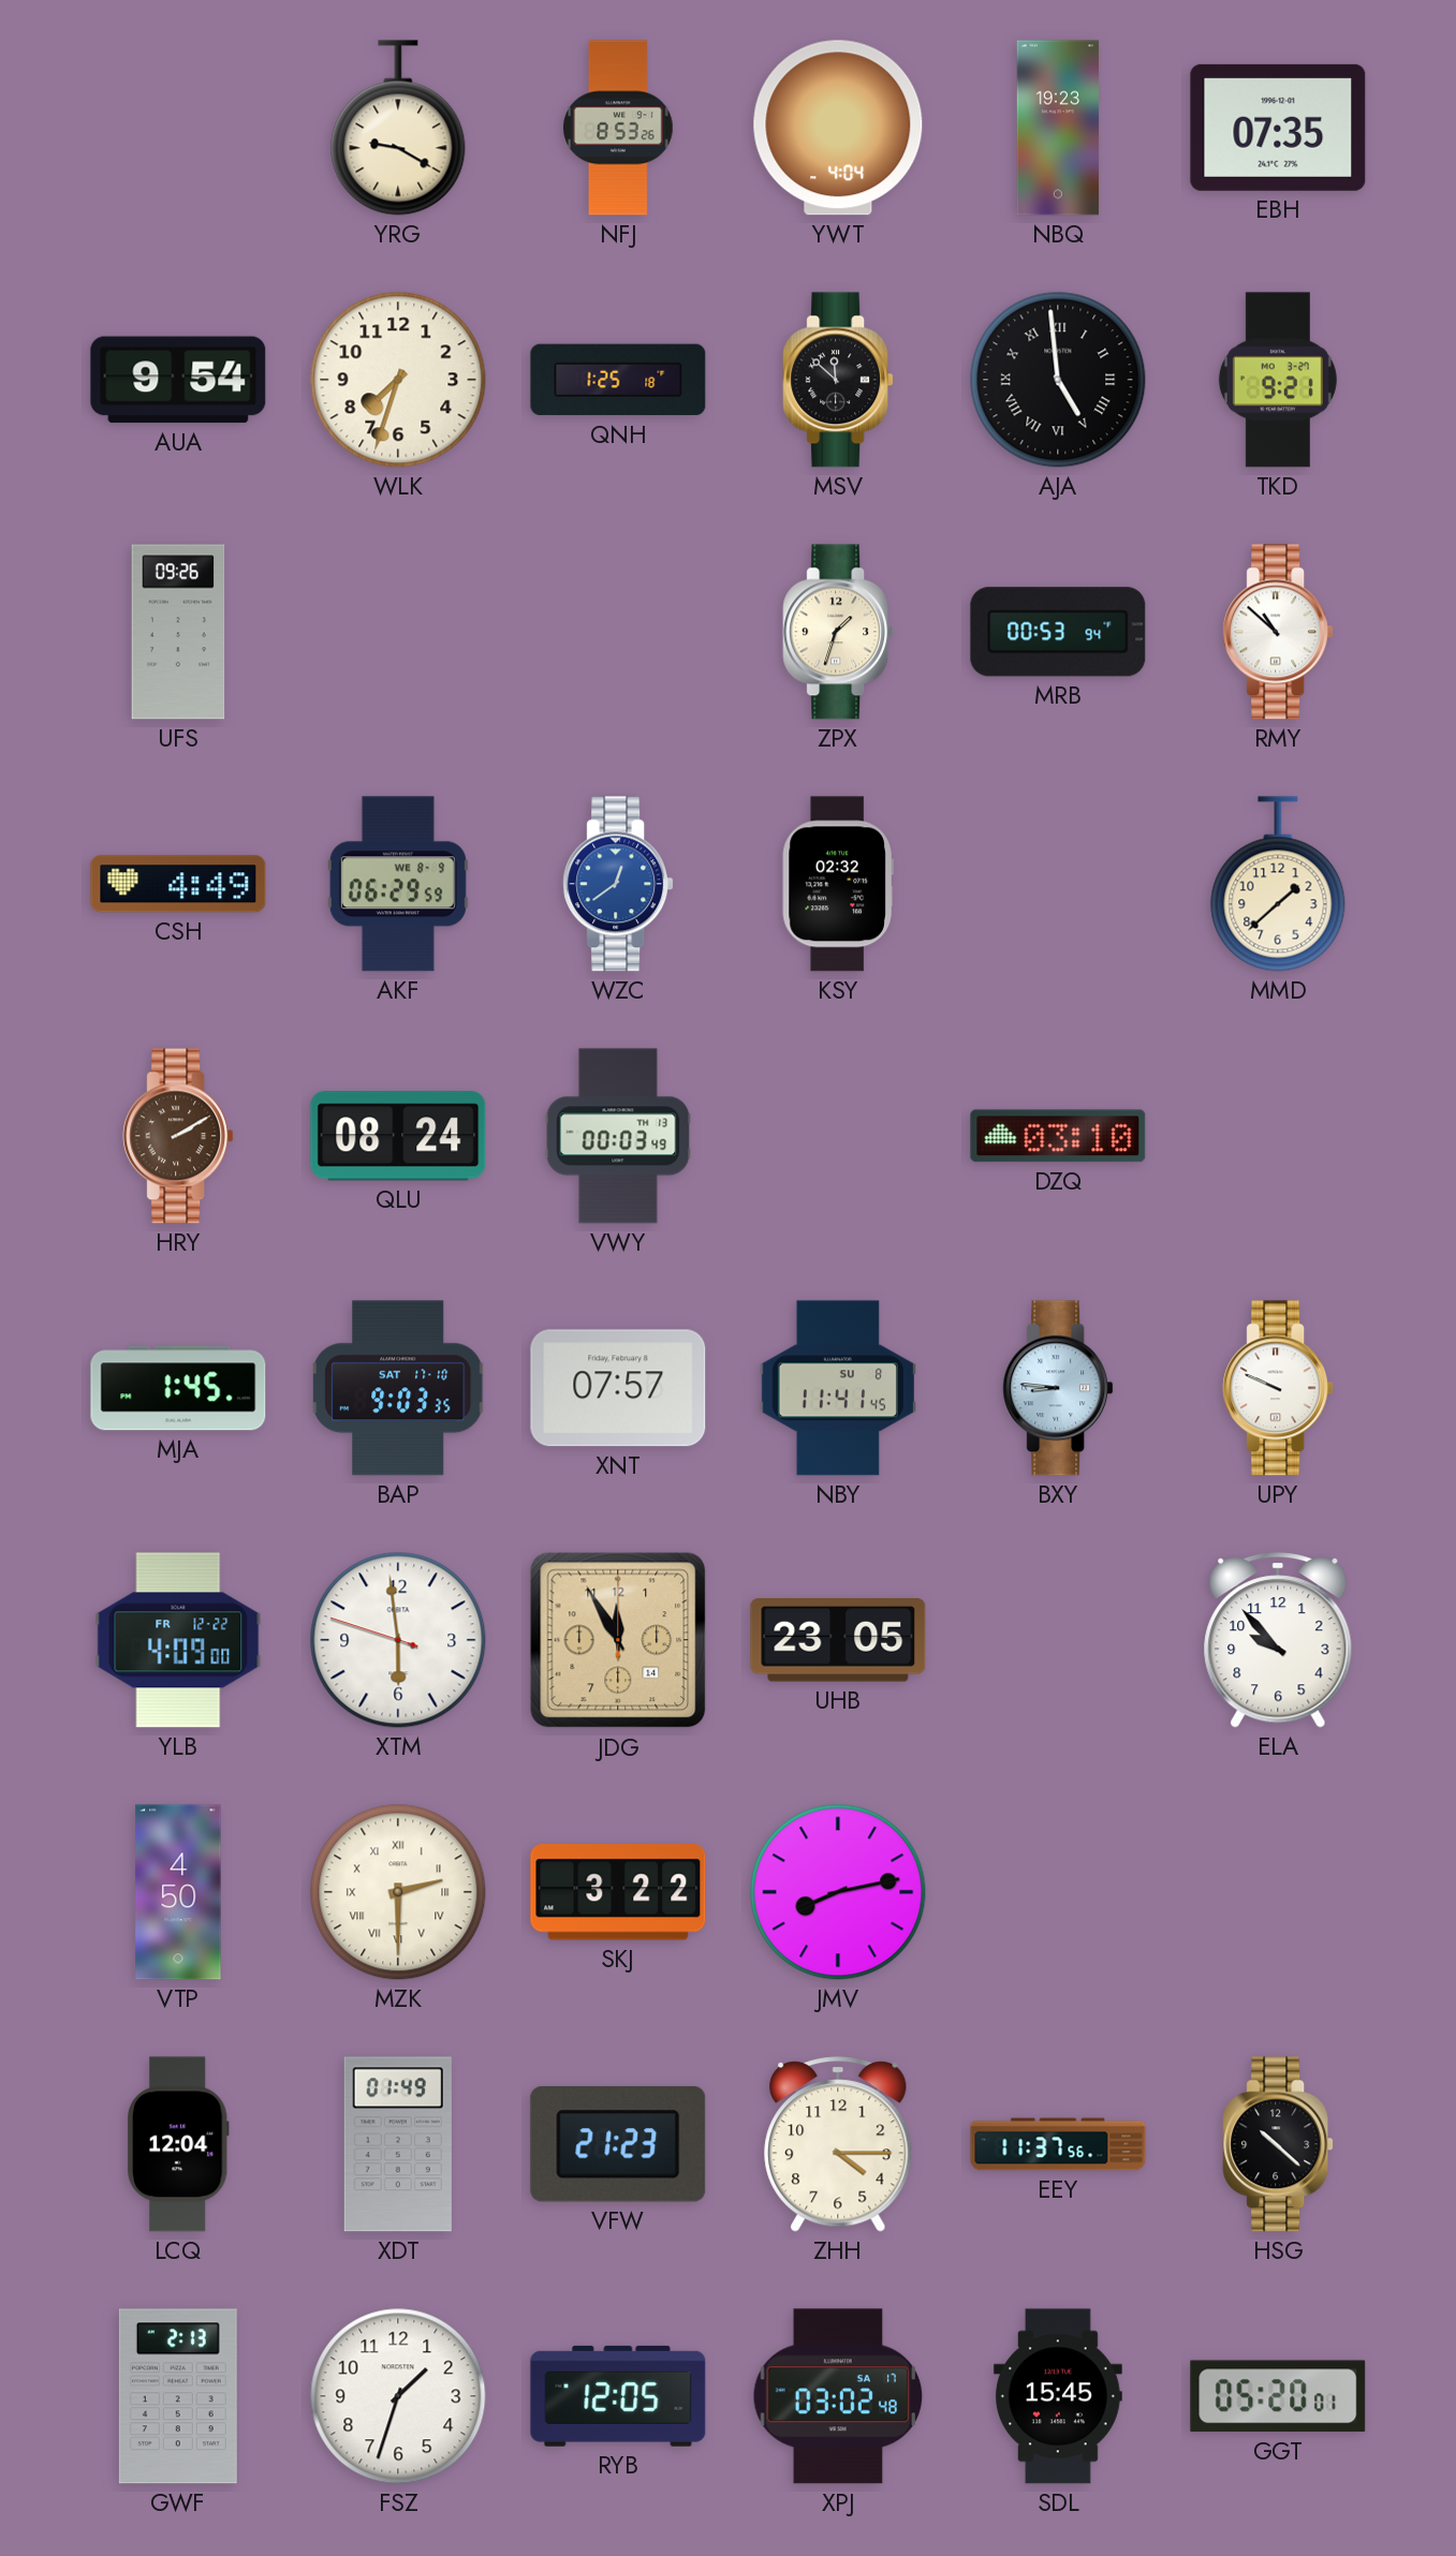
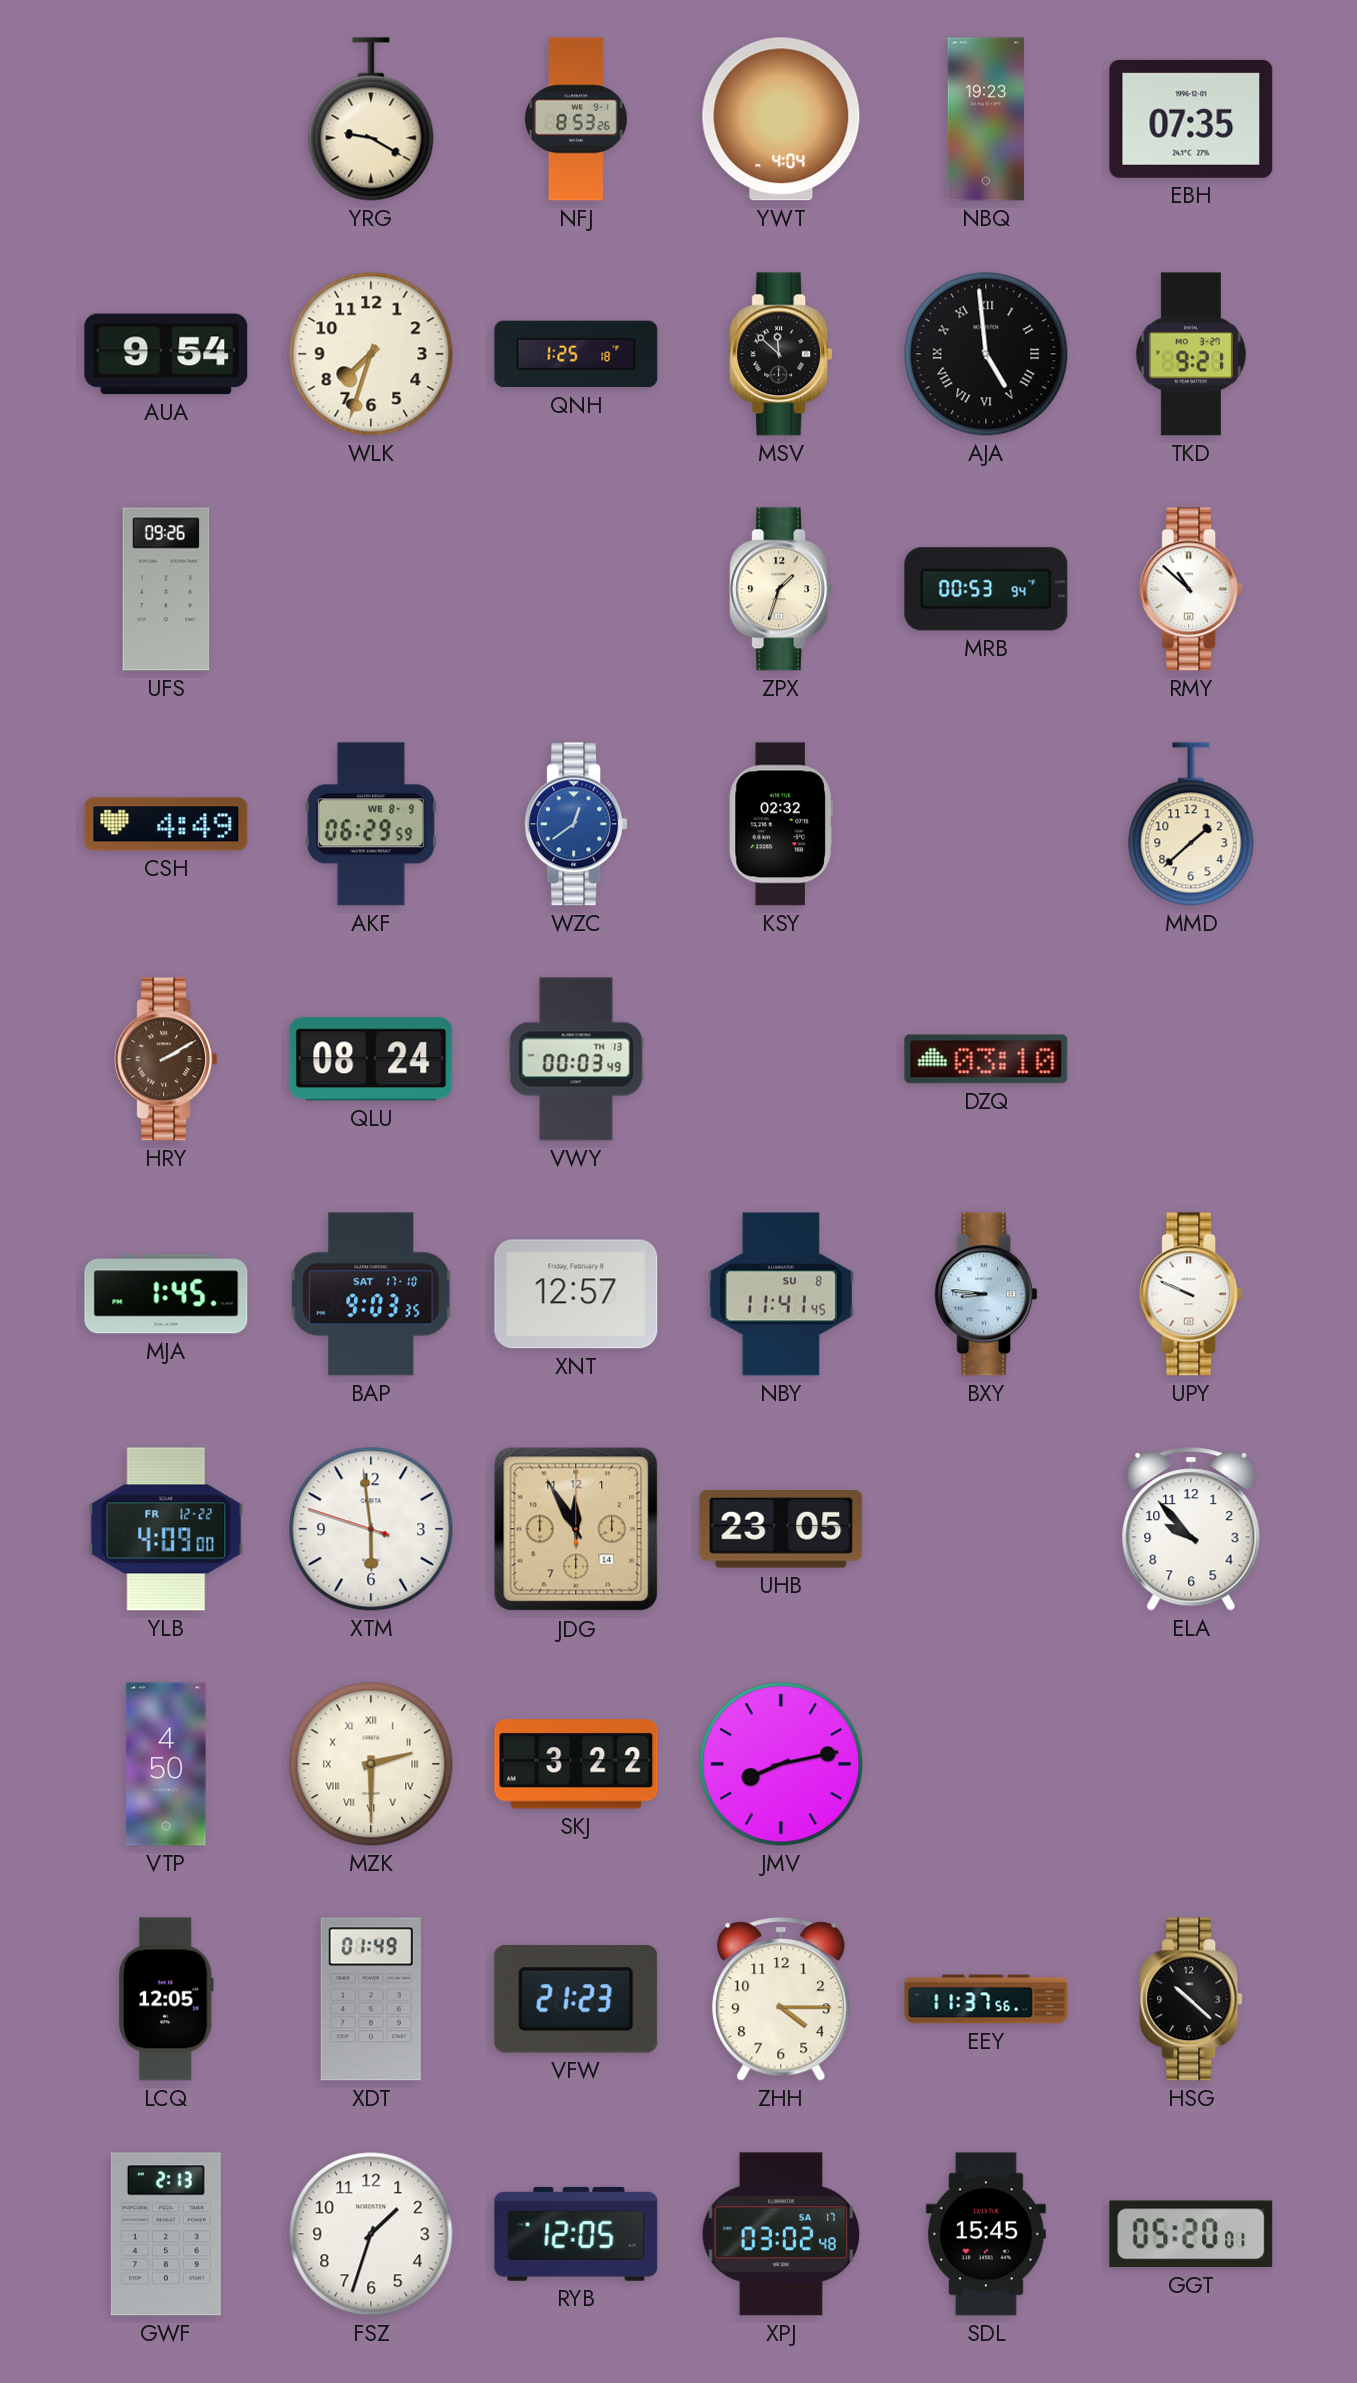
XNT: 07:57 -> 12:57 (576, 1294)
LCQ: 12:04 -> 12:05 (166, 1999)
